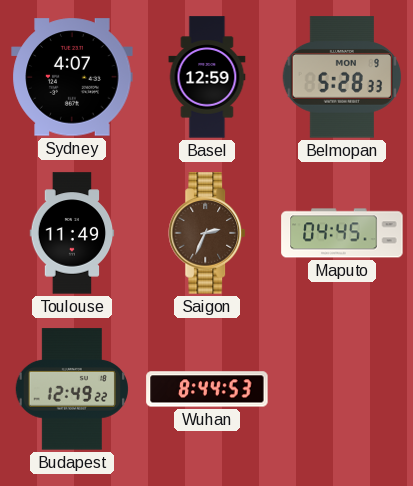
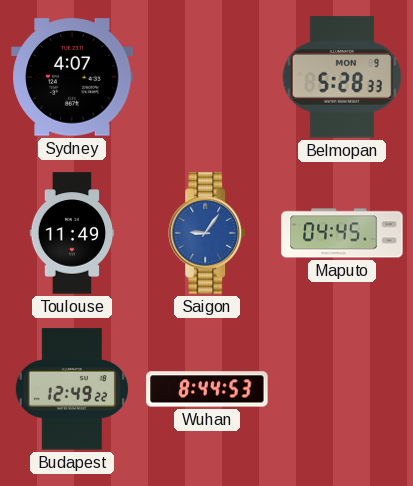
Basel: 12:59 -> none (207, 77)
Saigon: 2:34 -> 9:06 (208, 233)
Saigon dial: brown -> blue (208, 233)
